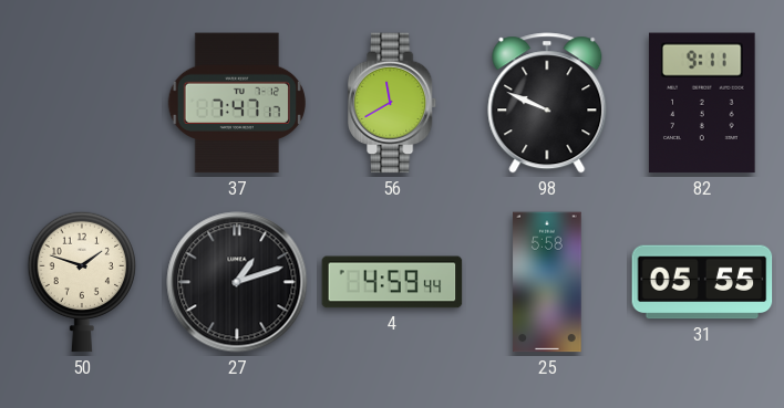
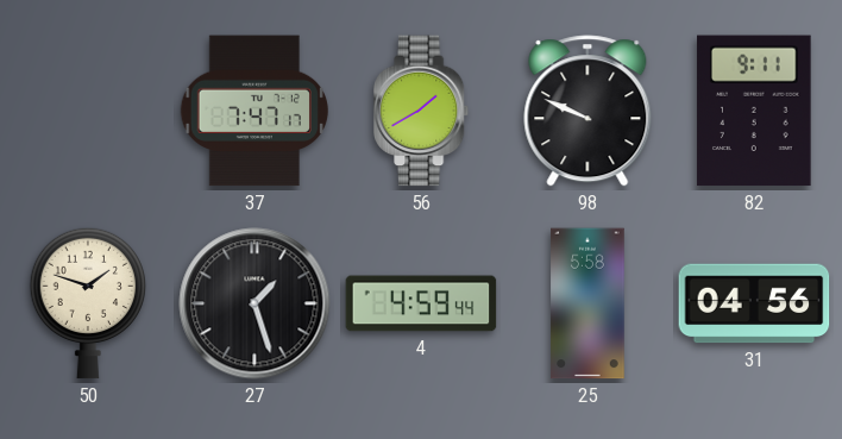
56: 11:40 -> 1:40 (422, 111)
27: 1:12 -> 1:27 (255, 303)
31: 05:55 -> 04:56 (754, 303)
